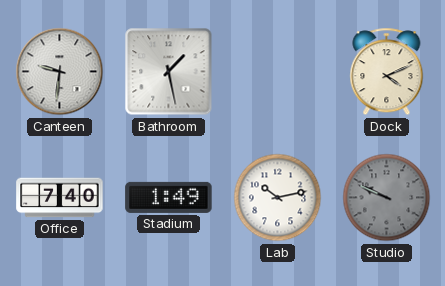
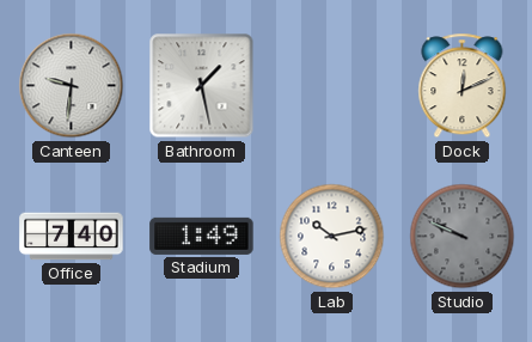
Dock: 4:11 -> 12:11 (463, 86)
